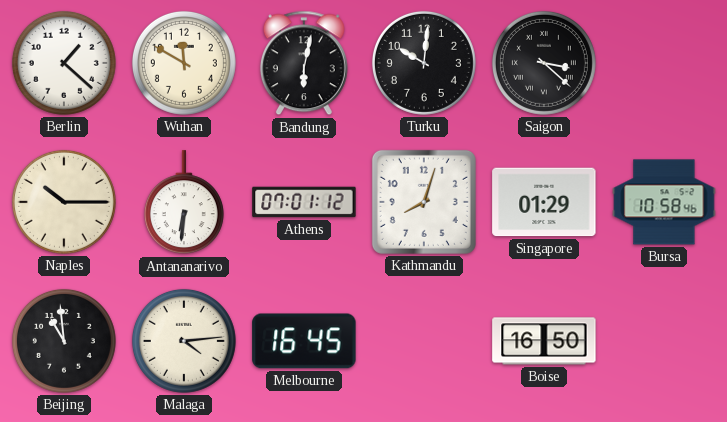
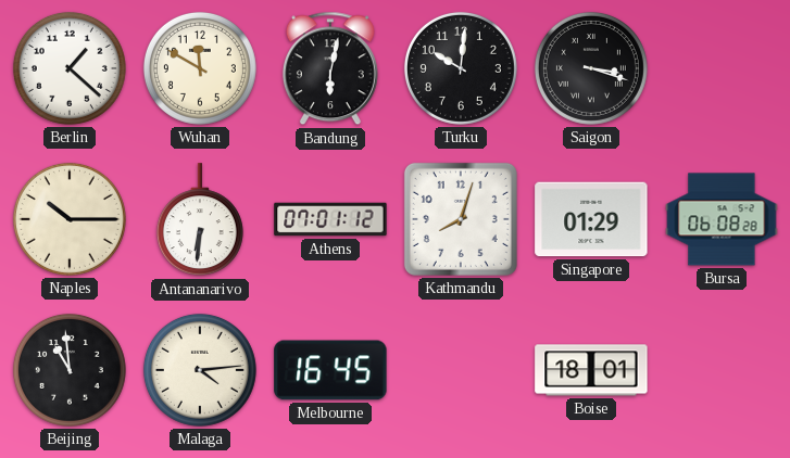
Saigon: 3:22 -> 3:18 (591, 68)
Bursa: 10:58 -> 06:08 (722, 219)
Boise: 16:50 -> 18:01 (591, 370)
